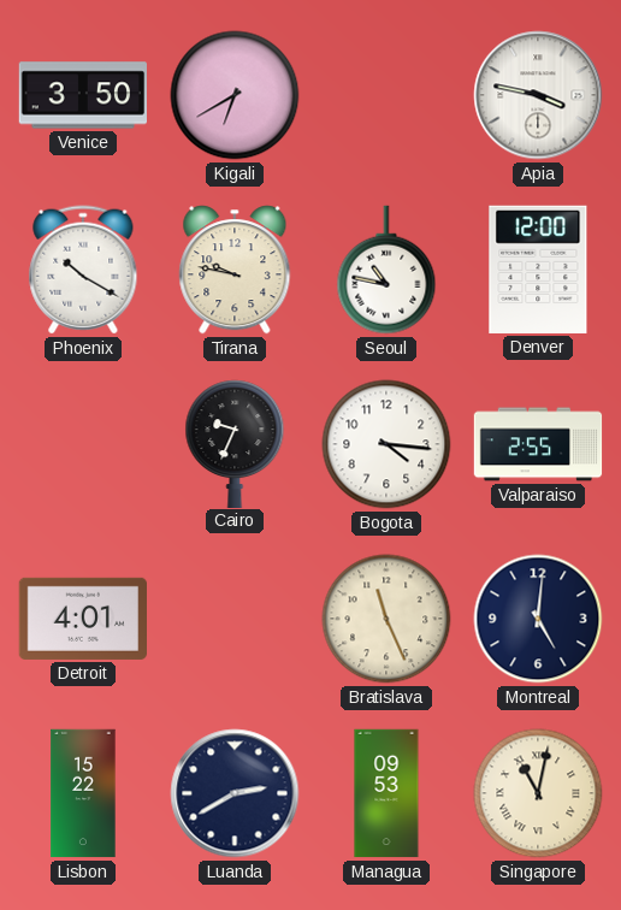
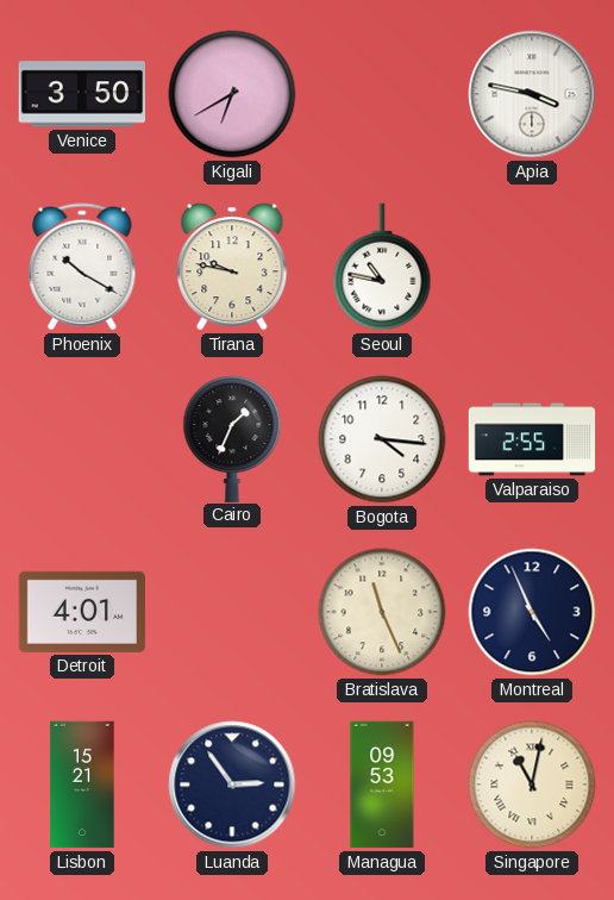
Denver: 12:00 -> none (538, 270)
Cairo: 9:34 -> 1:34 (232, 438)
Montreal: 5:01 -> 4:56 (532, 612)
Lisbon: 15:22 -> 15:21 (82, 785)
Luanda: 2:40 -> 2:54 (232, 785)
